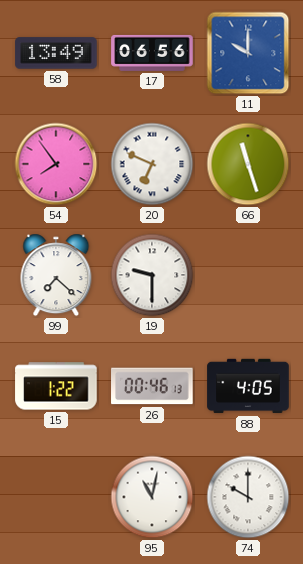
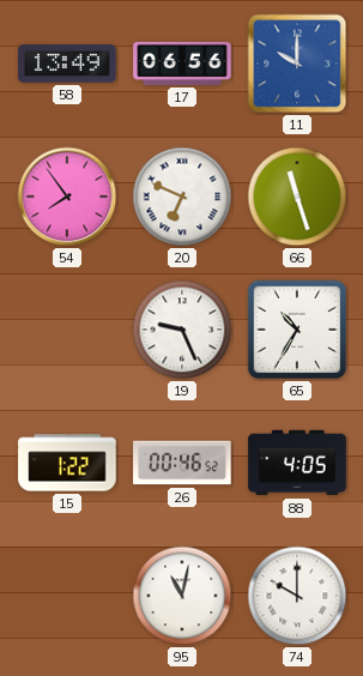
99: 7:22 -> none (56, 275)
19: 9:30 -> 9:26 (182, 330)
65: none -> 10:35 (297, 330)
26: 00:46:13 -> 00:46:52 (182, 463)
